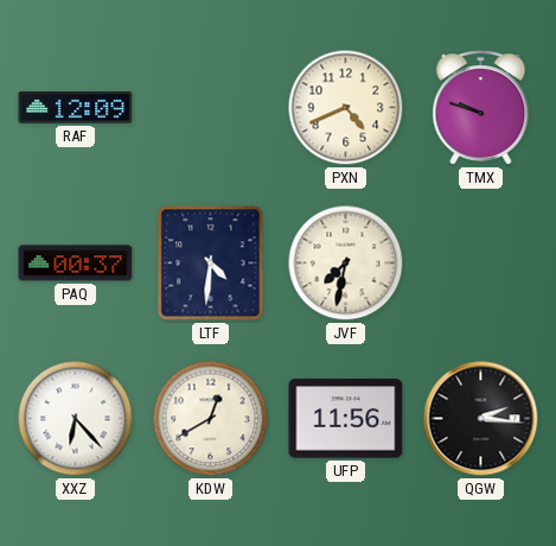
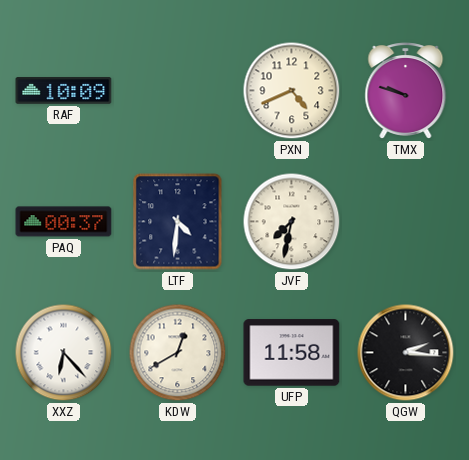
RAF: 12:09 -> 10:09 (64, 91)
UFP: 11:56 -> 11:58 (292, 353)
